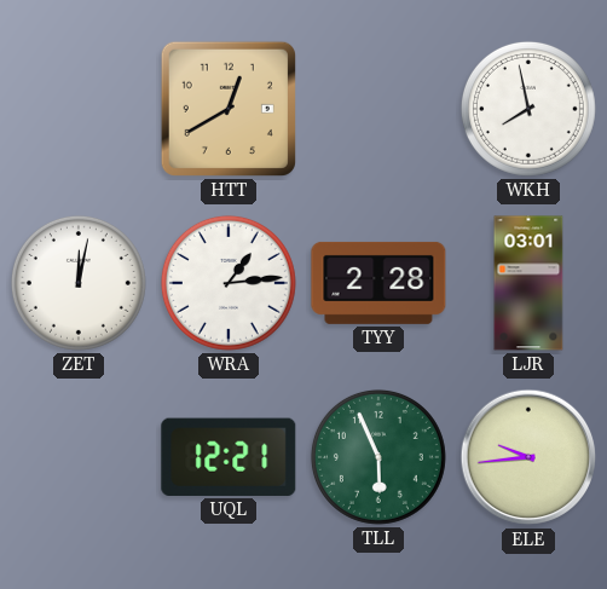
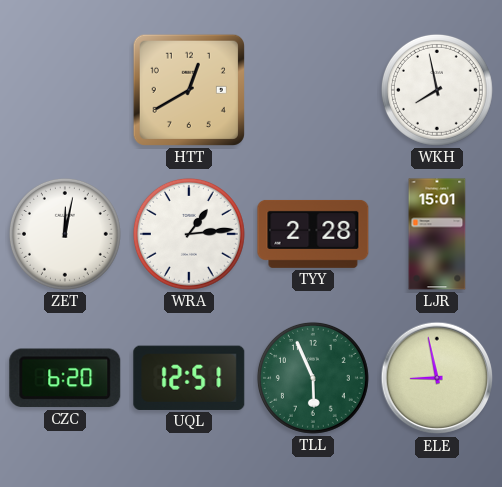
LJR: 03:01 -> 15:01 (437, 234)
CZC: none -> 6:20 (65, 378)
UQL: 12:21 -> 12:51 (189, 378)
ELE: 9:44 -> 8:58 (437, 378)
